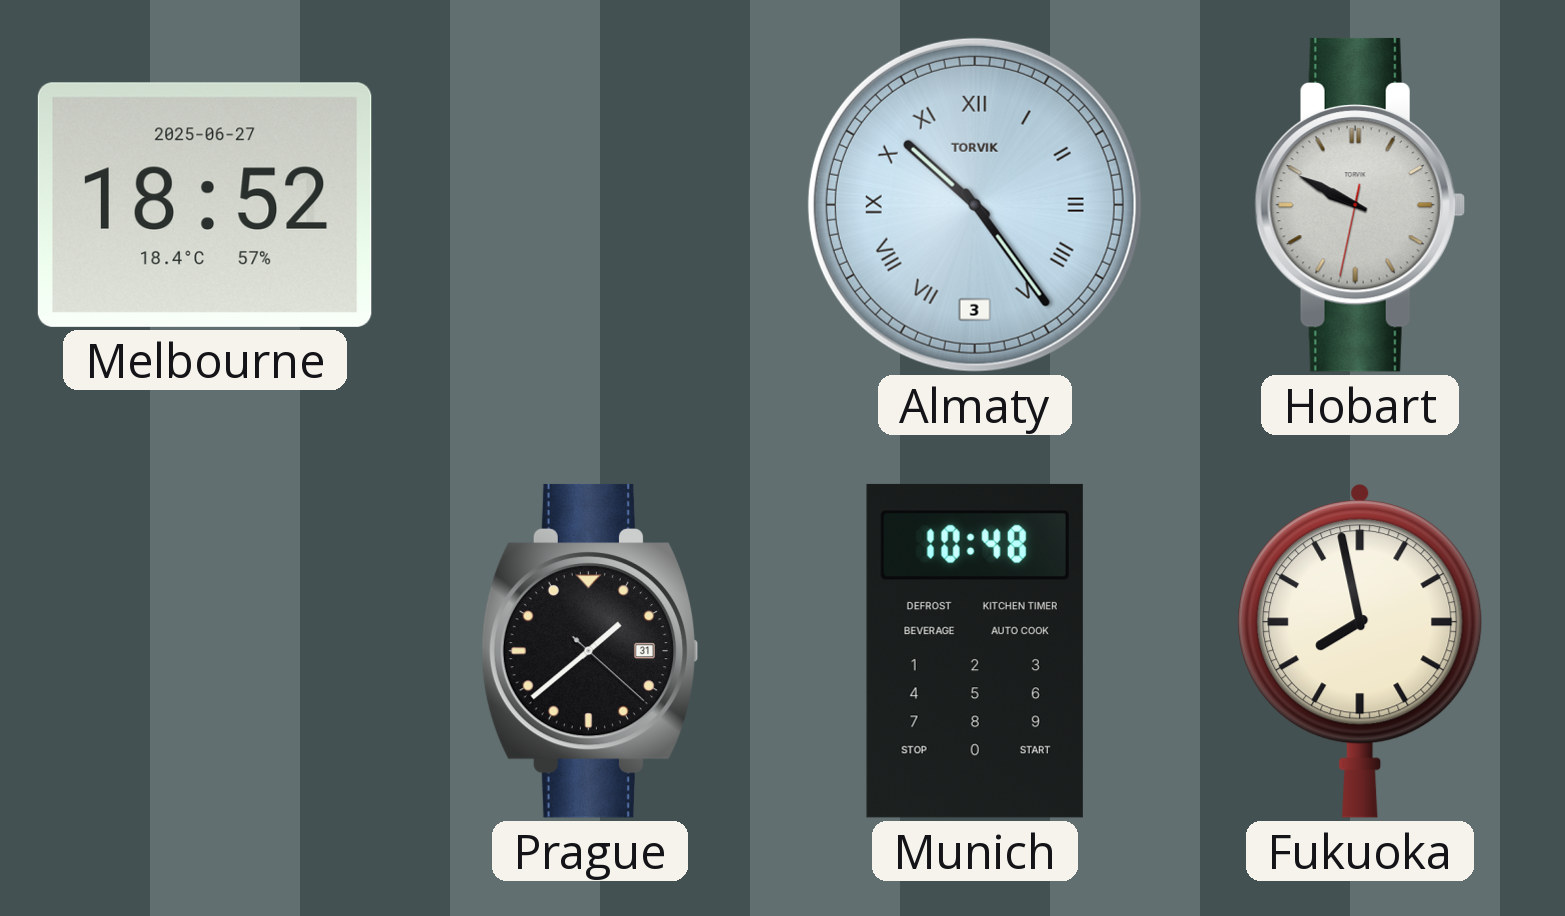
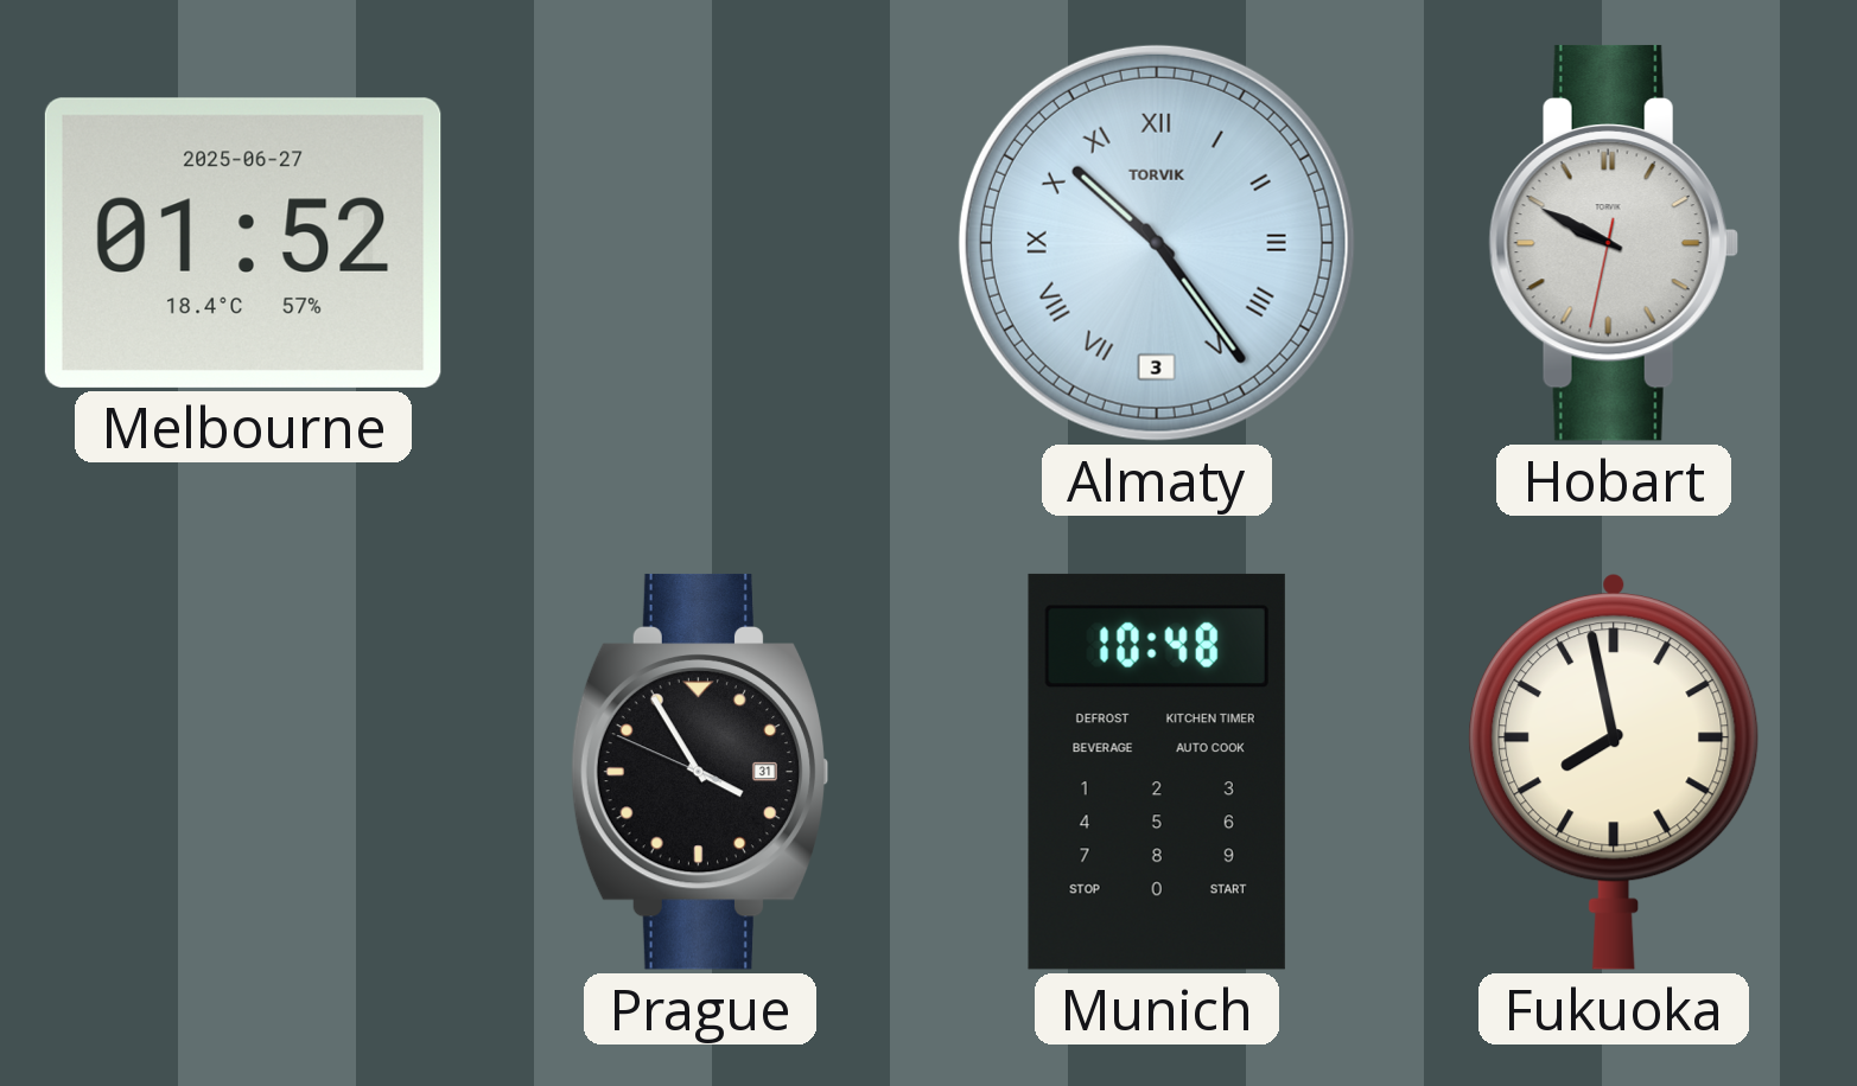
Melbourne: 18:52 -> 01:52 (243, 243)
Prague: 1:38 -> 3:54 (700, 772)
